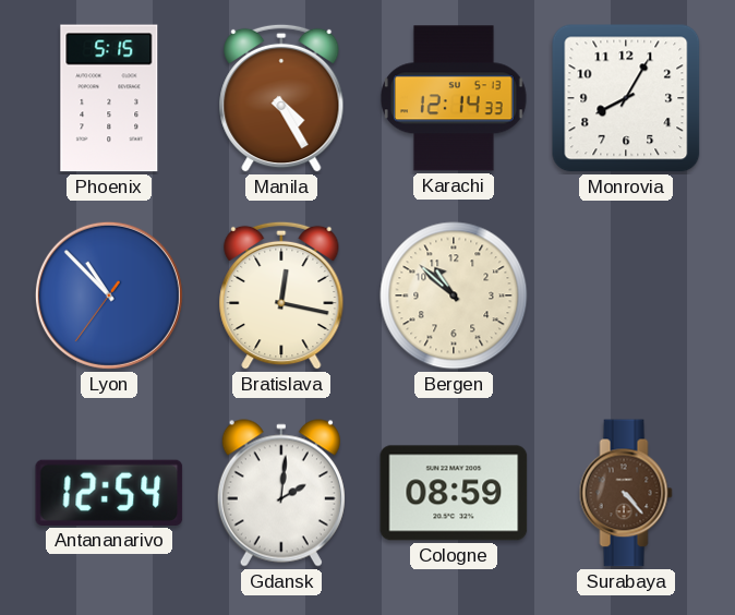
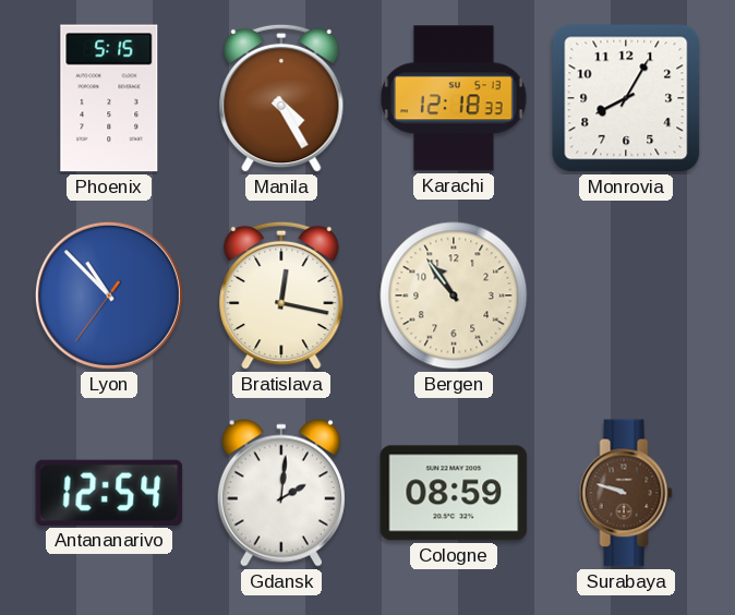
Karachi: 12:14 -> 12:18 (455, 98)
Bergen: 10:52 -> 10:54 (454, 296)
Surabaya: 4:23 -> 9:48 (626, 493)
